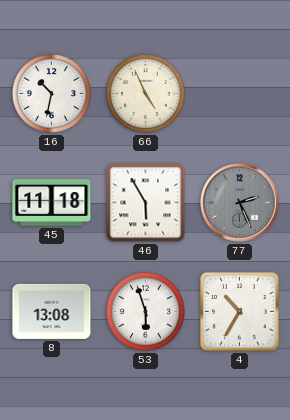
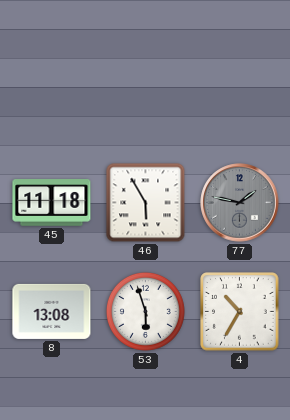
16: 10:32 -> none (51, 93)
66: 4:56 -> none (145, 93)
77: 2:26 -> 1:47 (240, 203)
